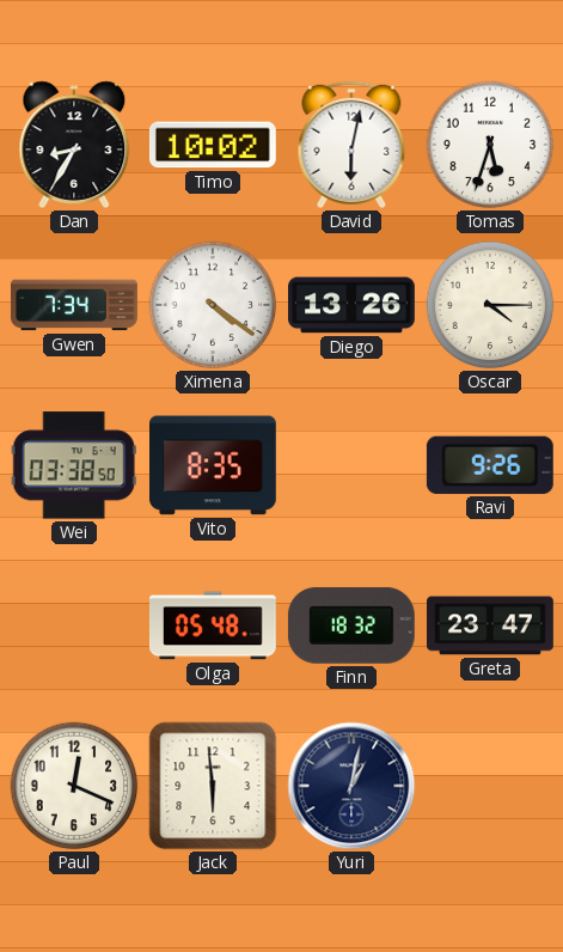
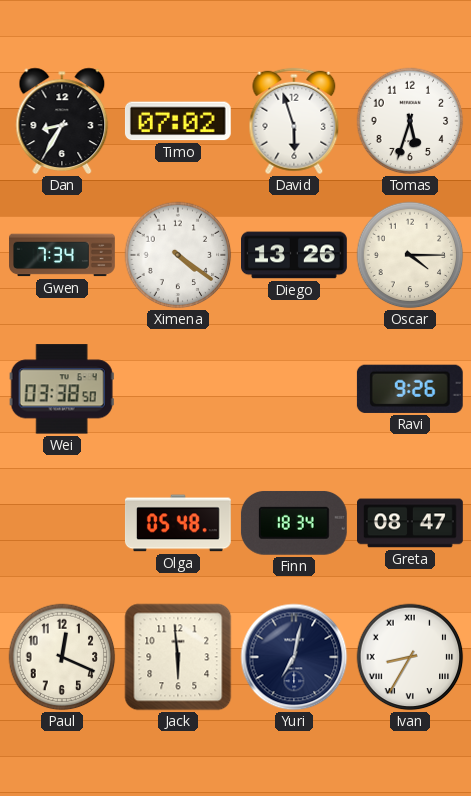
Timo: 10:02 -> 07:02 (178, 121)
David: 6:02 -> 5:57 (294, 121)
Vito: 8:35 -> none (214, 465)
Finn: 18:32 -> 18:34 (294, 523)
Greta: 23:47 -> 08:47 (411, 523)
Yuri: 1:02 -> 7:02 (294, 657)
Ivan: none -> 8:35 (410, 657)
